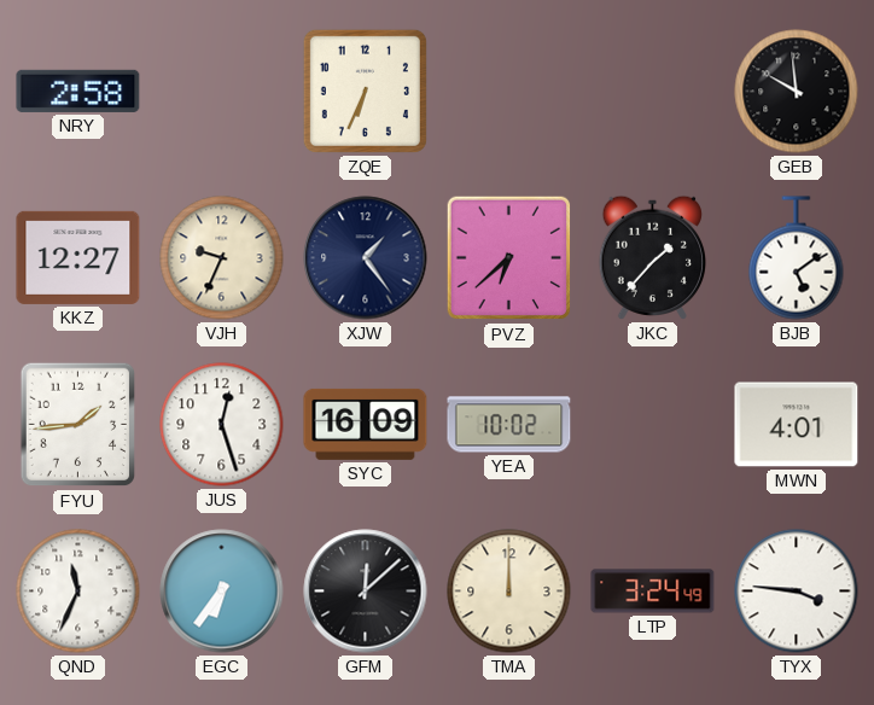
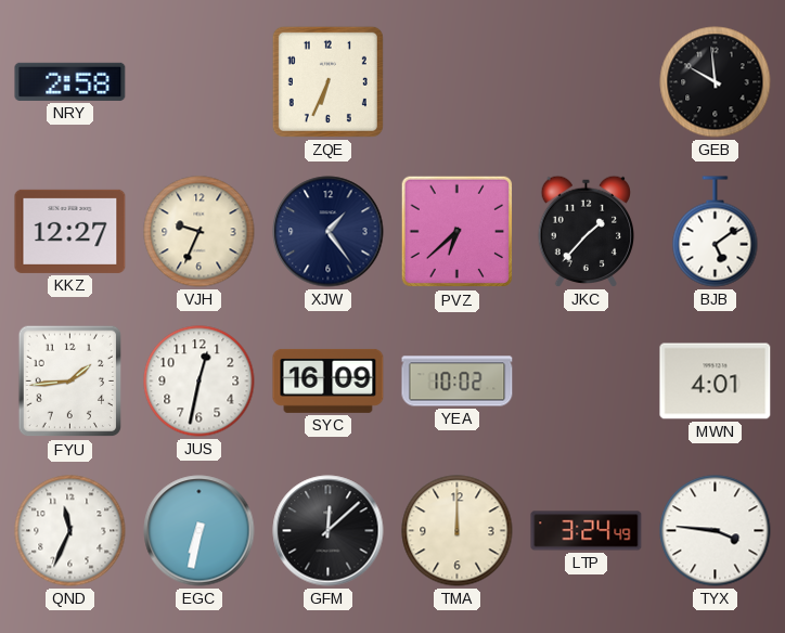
JUS: 12:27 -> 12:32 (200, 382)
EGC: 6:36 -> 6:32 (200, 531)
